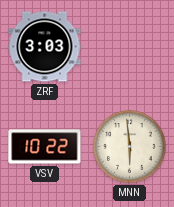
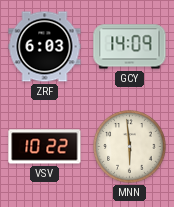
ZRF: 3:03 -> 6:03 (45, 47)
GCY: none -> 14:09 (130, 47)
